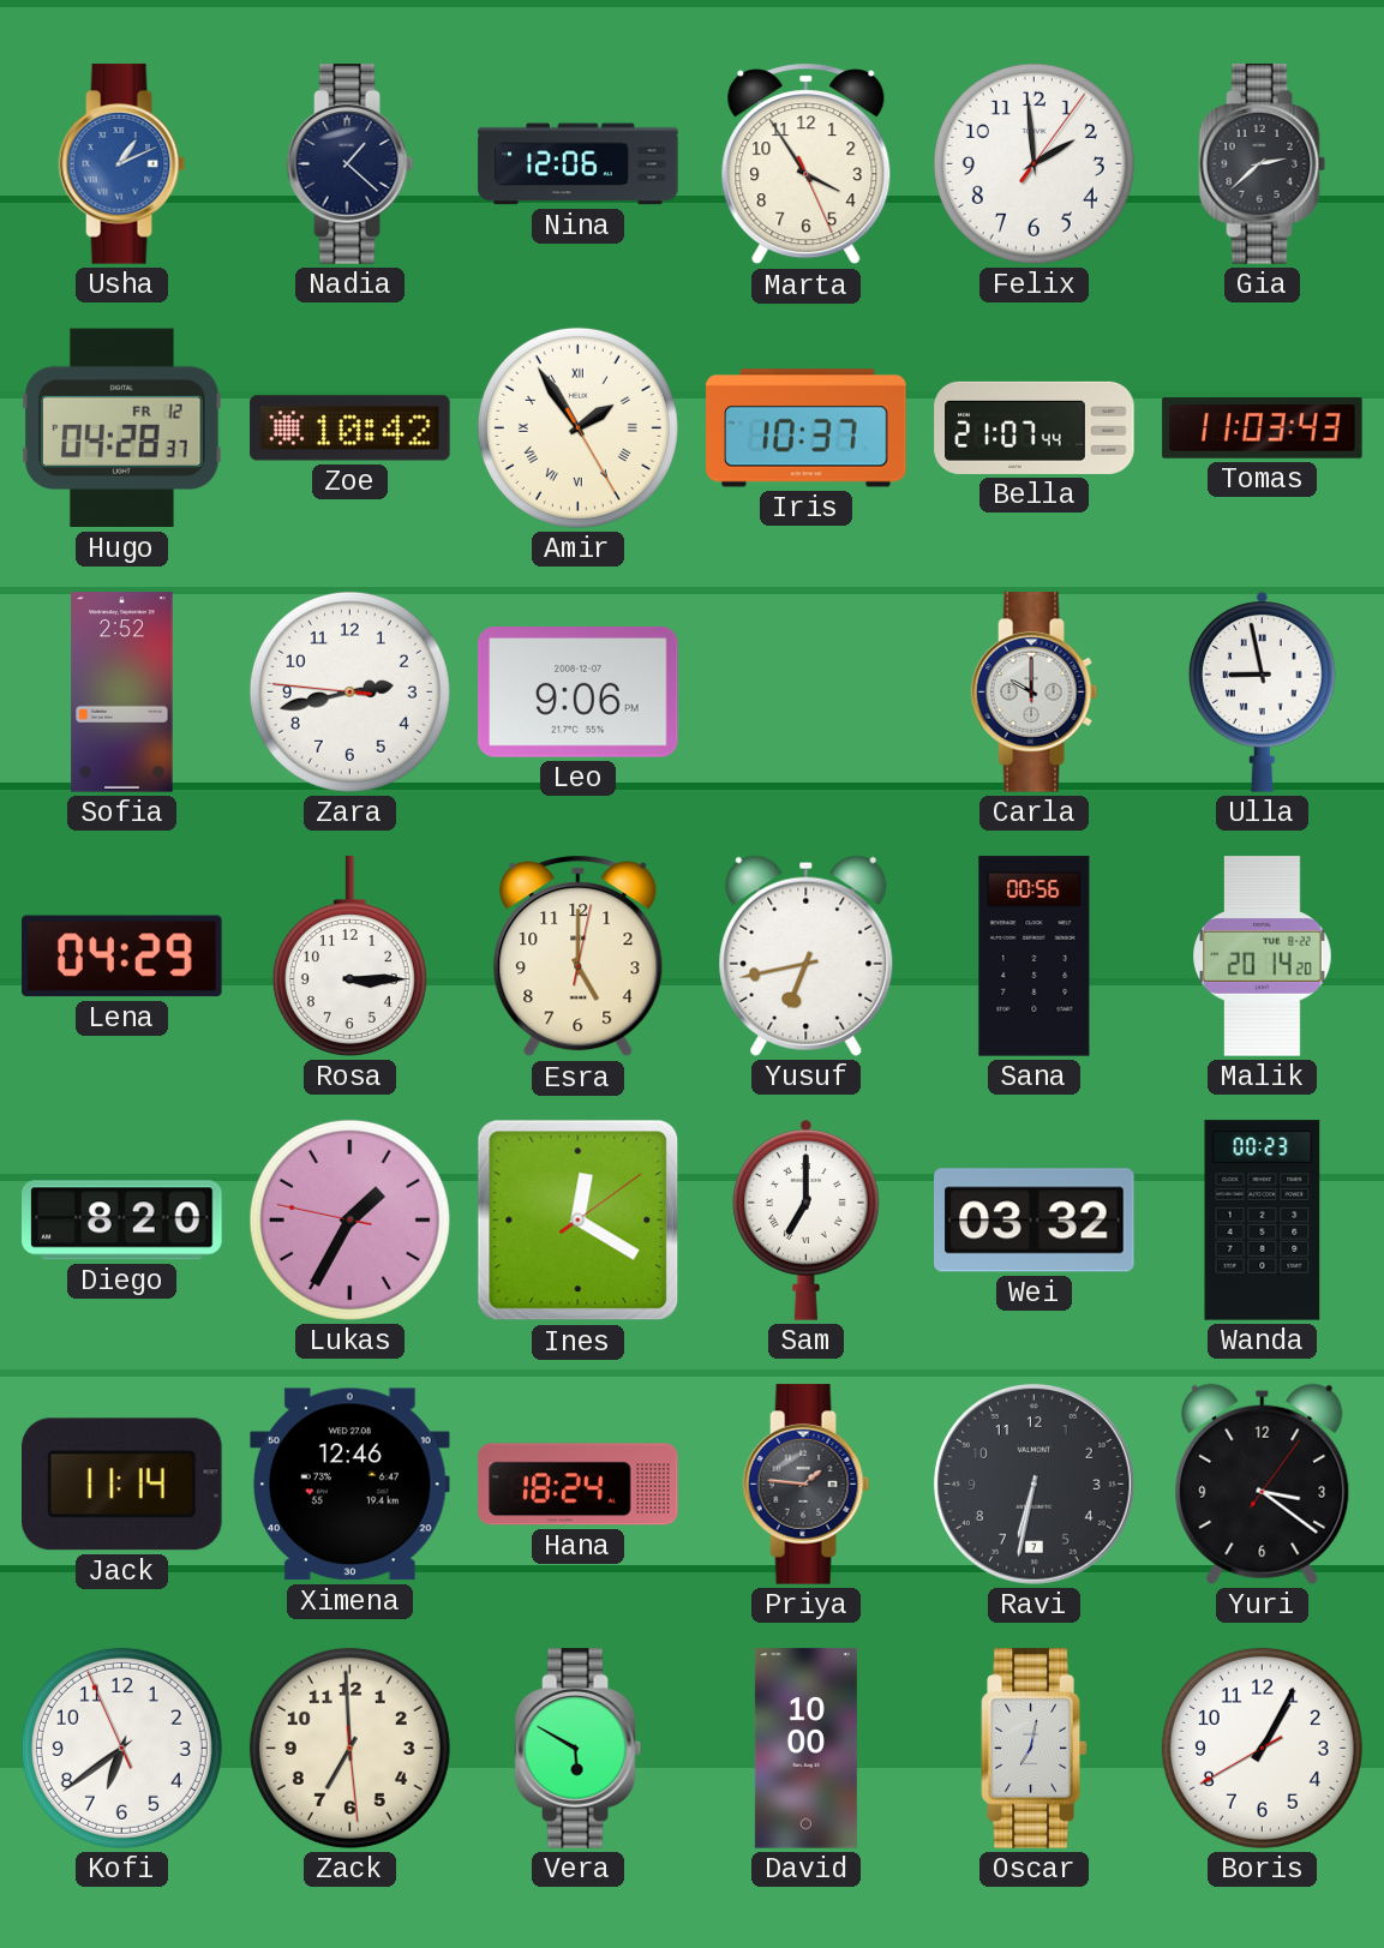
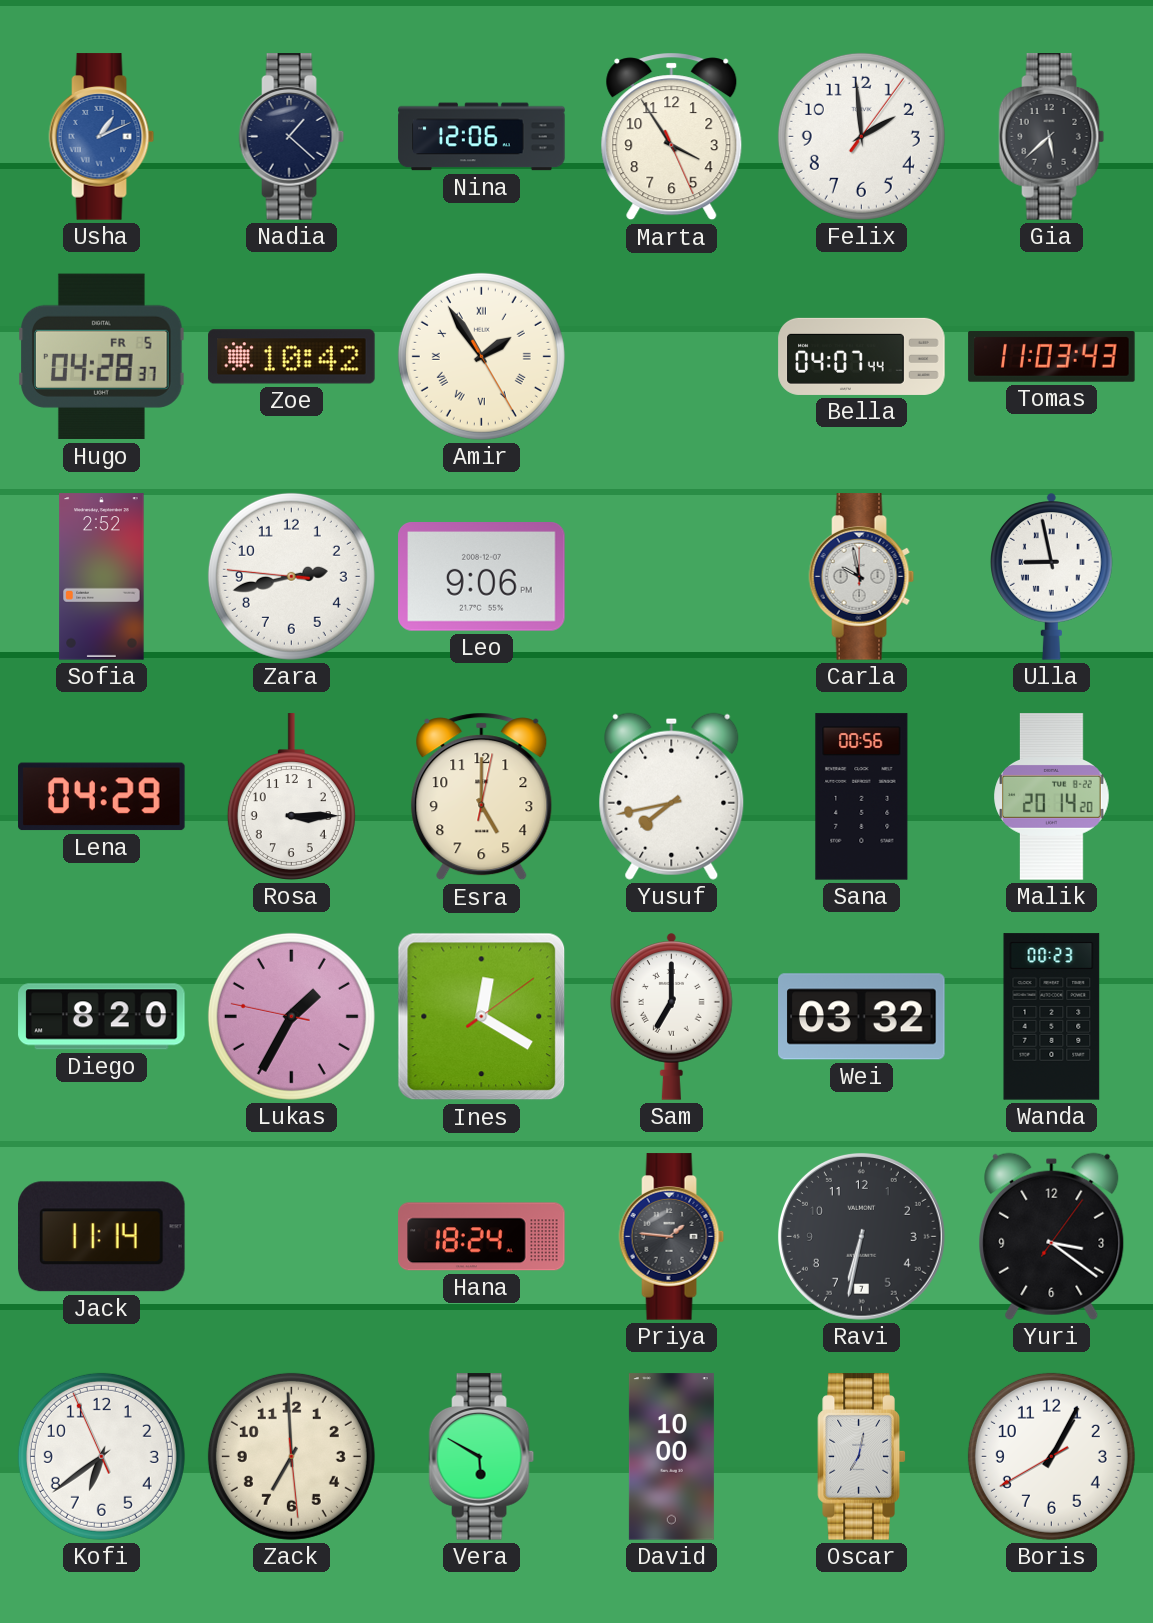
Gia: 2:38 -> 5:38 (1052, 137)
Hugo date: FR 12 -> FR 5 (102, 357)
Iris: 10:37 -> none (807, 428)
Bella: 21:07 -> 04:07 (862, 356)
Carla: 10:00 -> 9:58 (862, 577)
Yusuf: 6:43 -> 7:43 (672, 796)
Ximena: 12:46 -> none (351, 1485)
